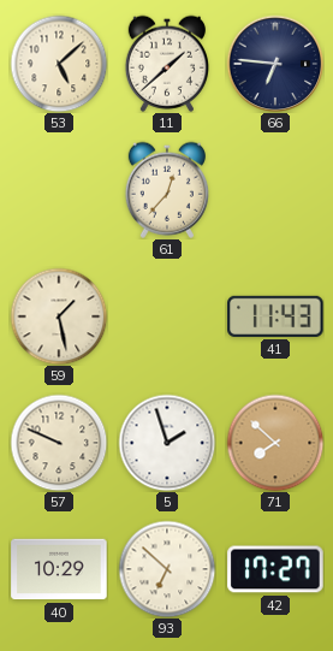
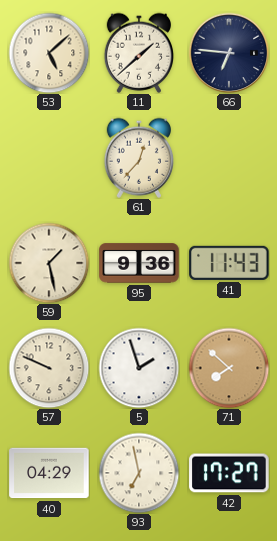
95: none -> 9:36 (139, 263)
40: 10:29 -> 04:29 (49, 473)
93: 6:52 -> 6:58 (139, 473)
